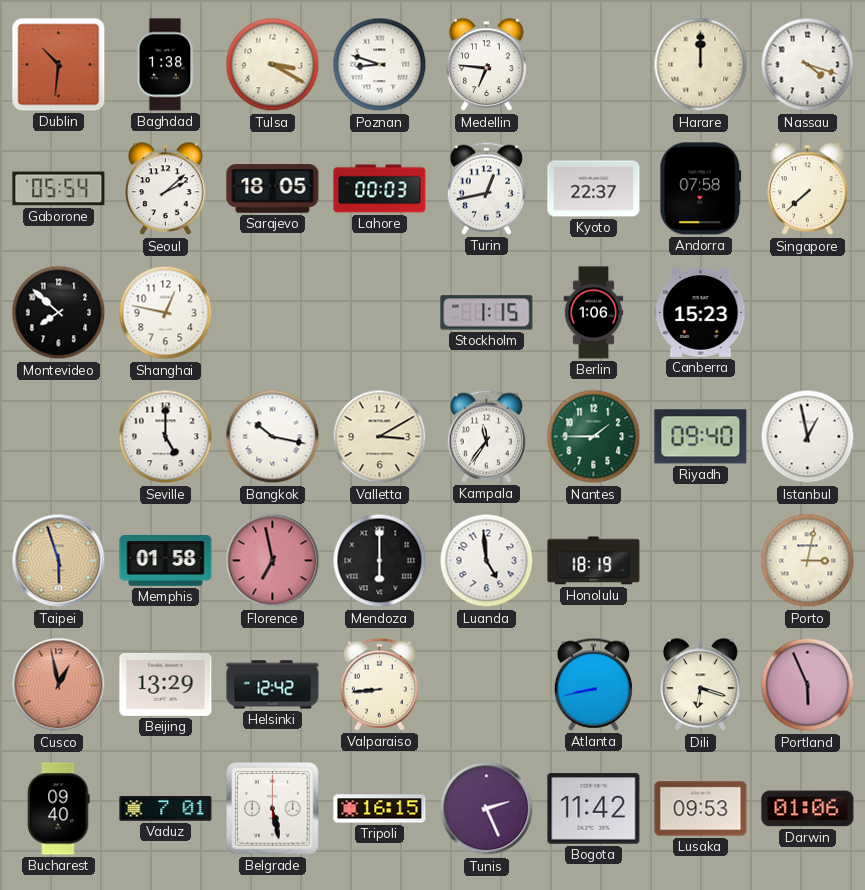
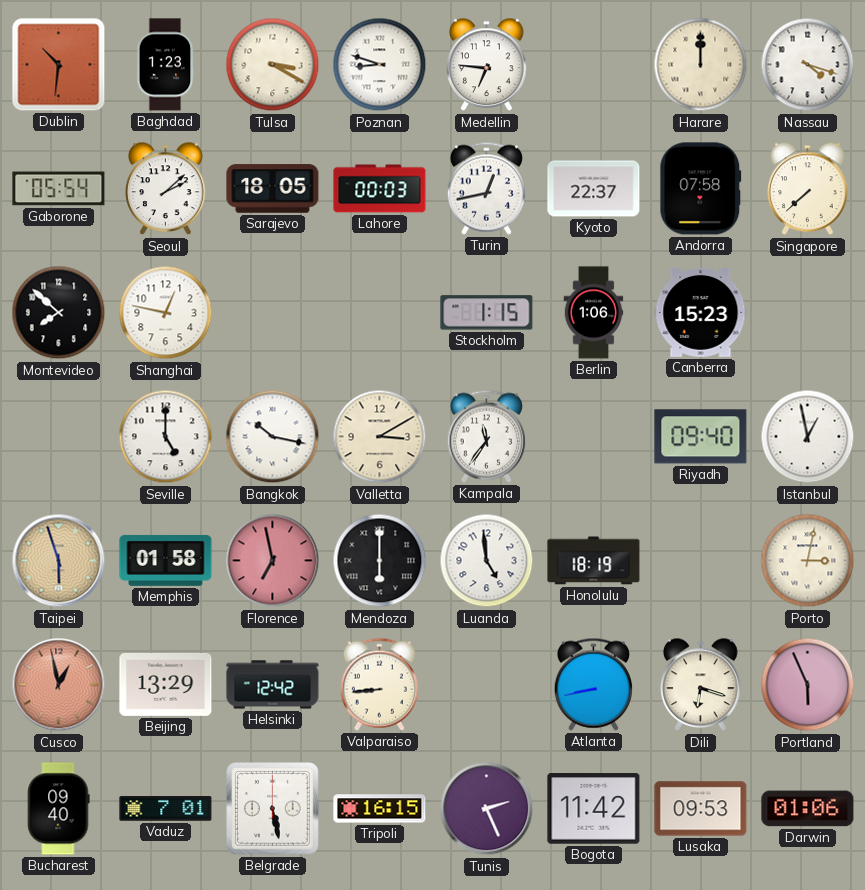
Baghdad: 1:38 -> 1:23 (165, 65)
Nantes: 1:45 -> none (594, 437)
